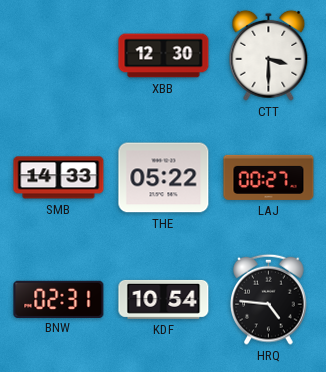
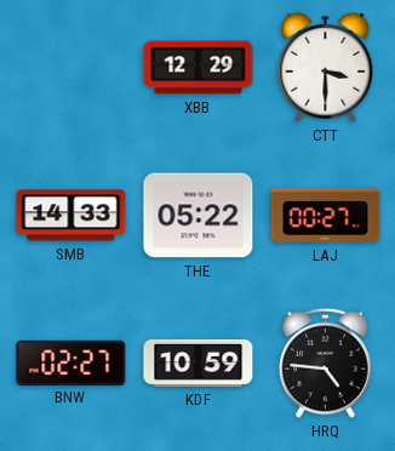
XBB: 12:30 -> 12:29 (199, 68)
BNW: 02:31 -> 02:27 (71, 362)
KDF: 10:54 -> 10:59 (199, 362)
